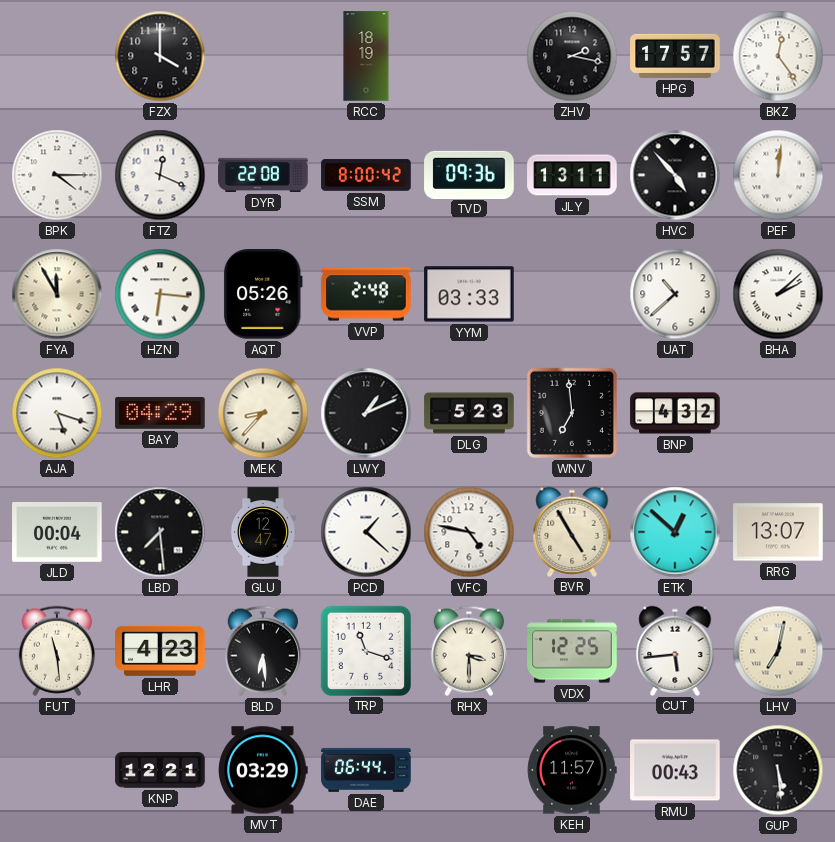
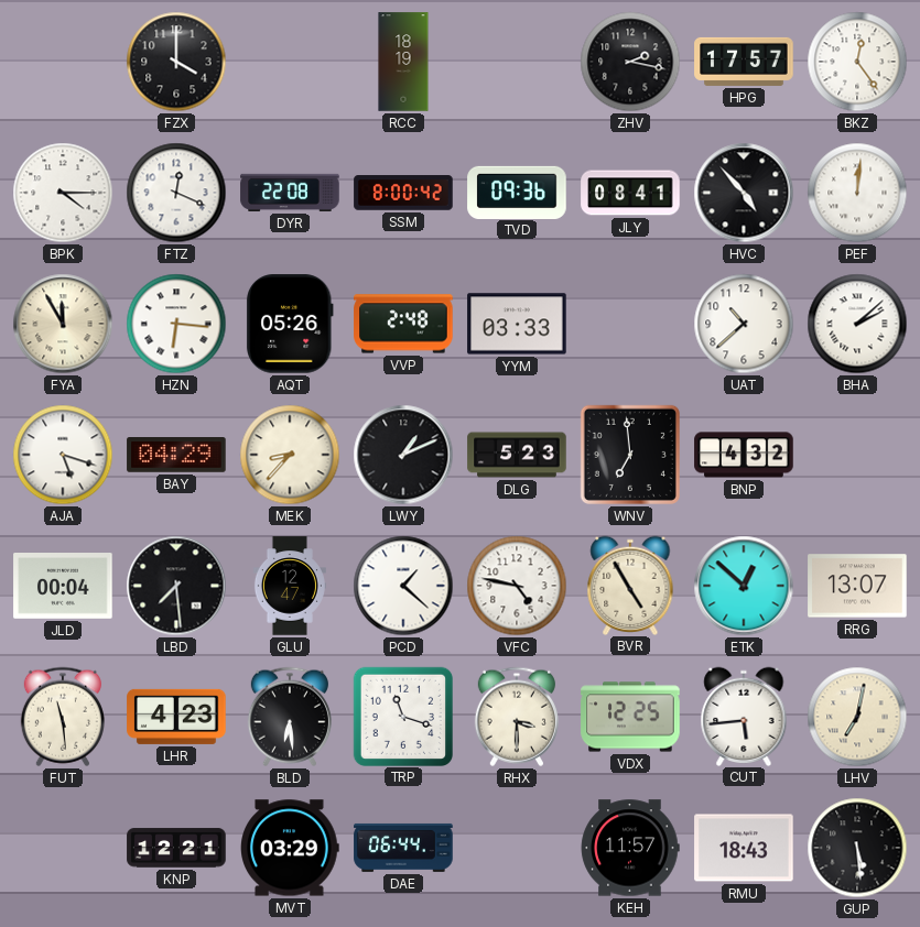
JLY: 13:11 -> 08:41 (630, 193)
RMU: 00:43 -> 18:43 (744, 848)
